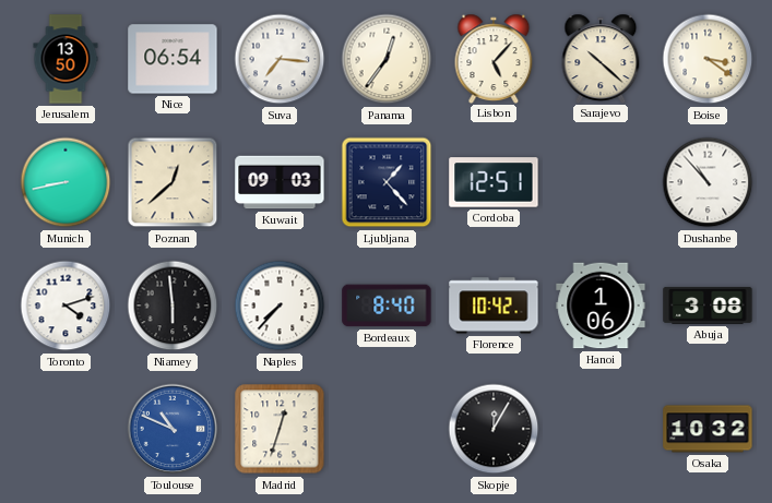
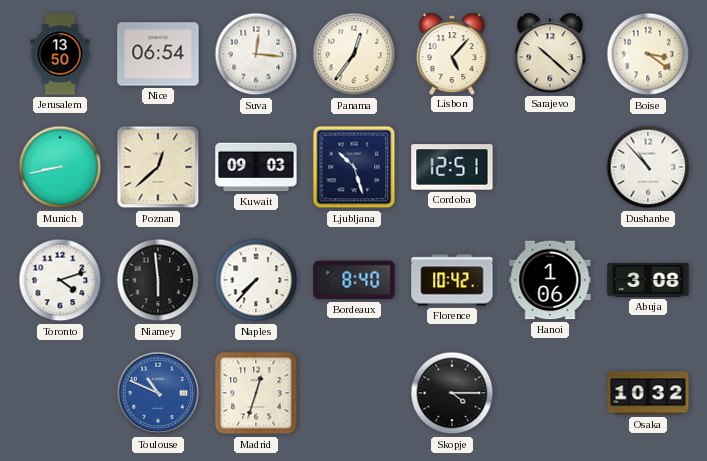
Suva: 7:16 -> 12:16 (256, 54)
Ljubljana: 1:23 -> 10:27 (354, 167)
Skopje: 12:05 -> 4:15 (452, 393)
